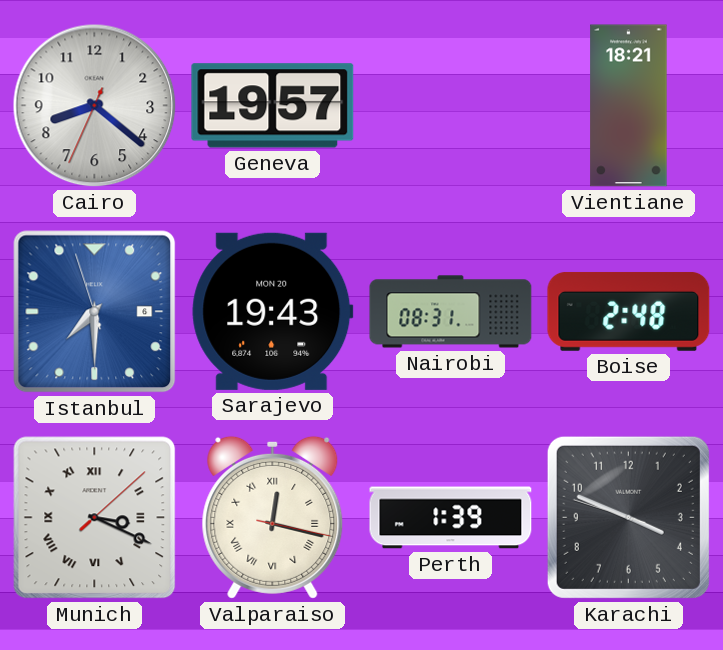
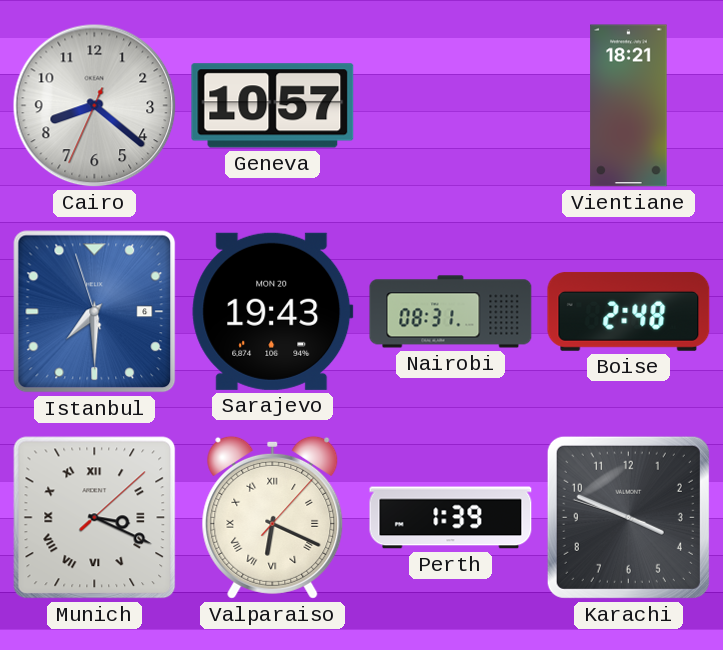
Geneva: 19:57 -> 10:57 (273, 106)
Valparaiso: 12:17 -> 6:19 (273, 517)
